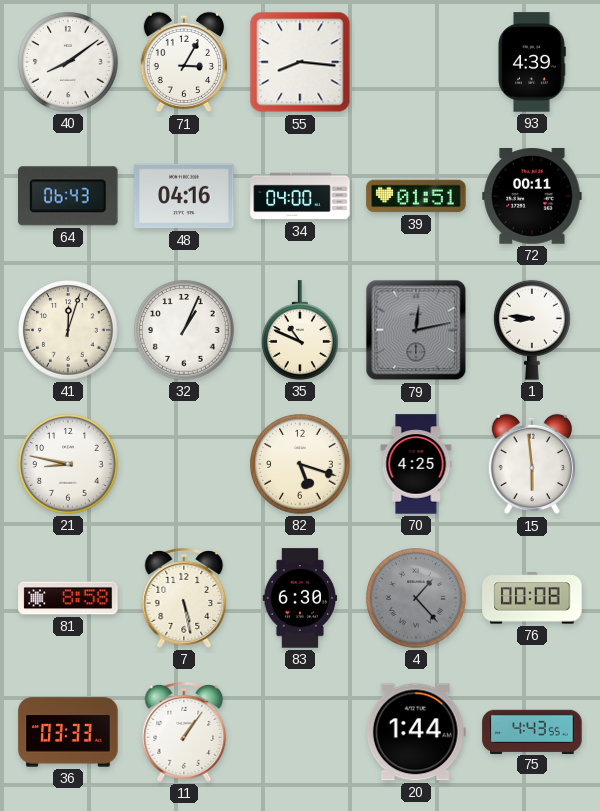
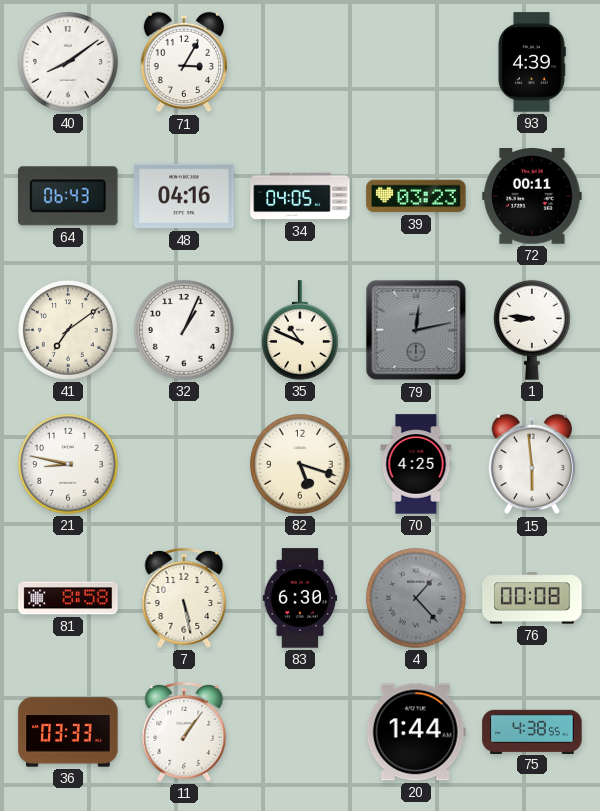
55: 8:16 -> none (300, 62)
34: 04:00 -> 04:05 (300, 196)
39: 01:51 -> 03:23 (416, 196)
41: 12:03 -> 7:09 (68, 330)
75: 4:43 -> 4:38 (532, 731)
